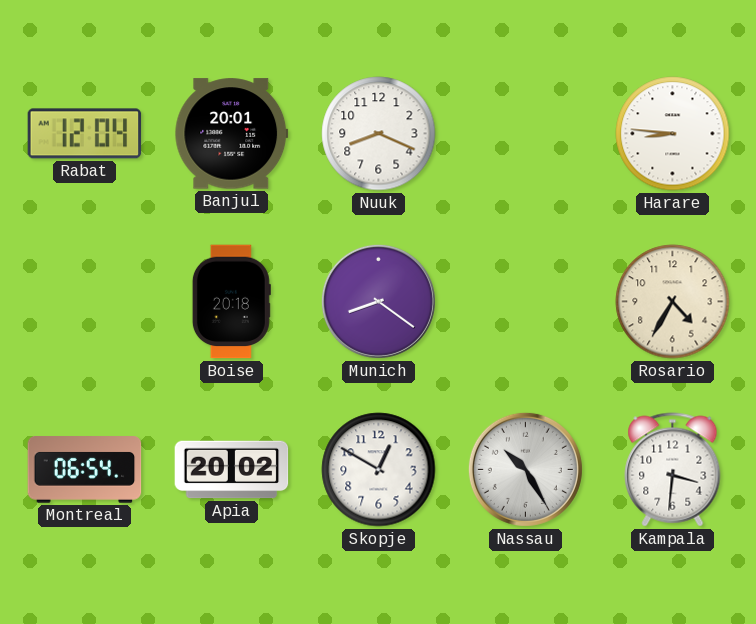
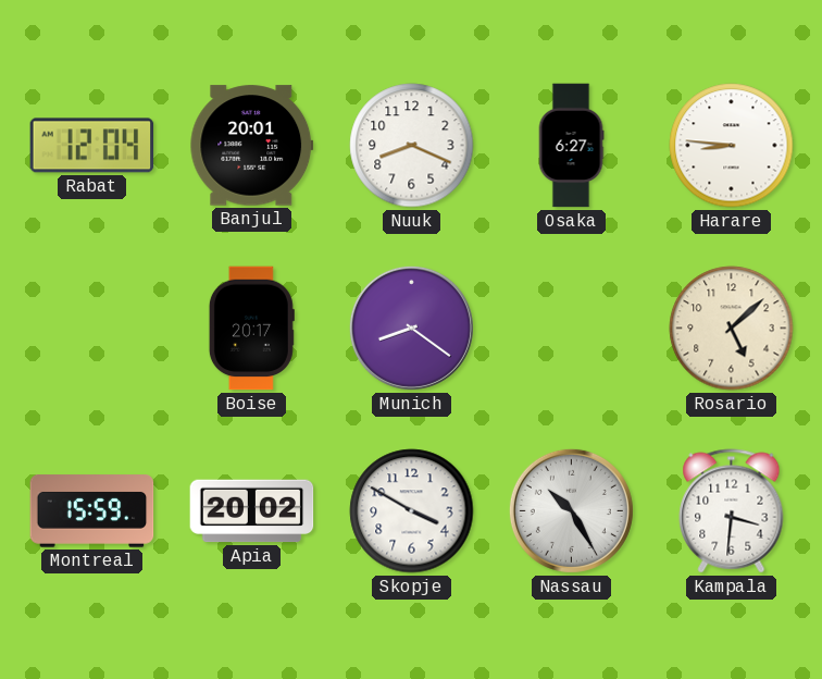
Osaka: none -> 6:27 (571, 146)
Boise: 20:18 -> 20:17 (251, 329)
Rosario: 4:35 -> 5:08 (732, 329)
Montreal: 06:54 -> 15:59 (92, 511)
Skopje: 12:50 -> 3:50 (412, 511)
